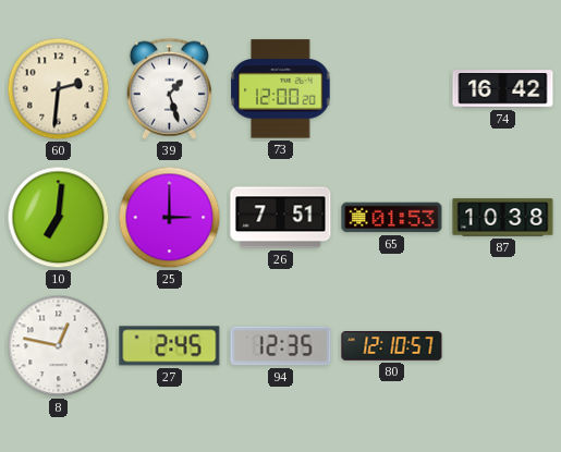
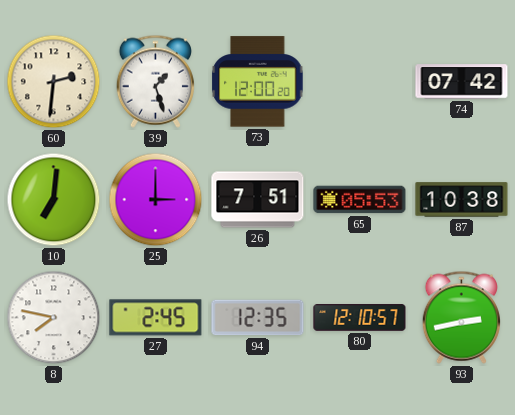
74: 16:42 -> 07:42 (462, 82)
65: 01:53 -> 05:53 (360, 200)
8: 12:47 -> 7:47 (54, 318)
93: none -> 2:43 (461, 317)
